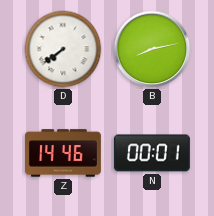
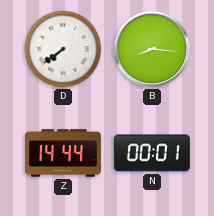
B: 8:13 -> 8:16 (152, 49)
Z: 14:46 -> 14:44 (64, 153)
